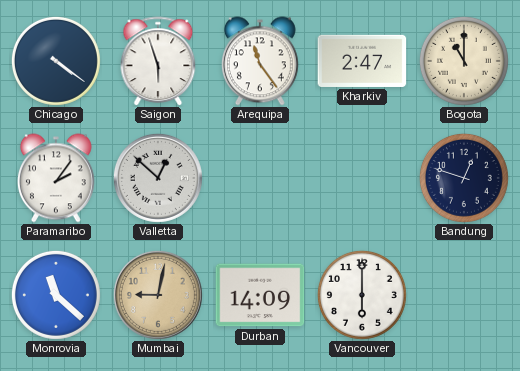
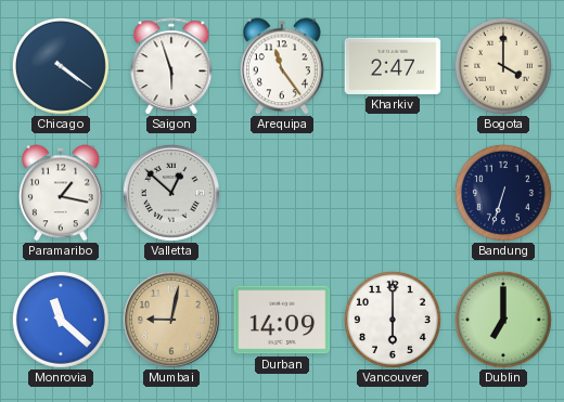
Bogota: 11:00 -> 4:00 (503, 66)
Paramaribo: 2:06 -> 1:17 (61, 193)
Bandung: 12:48 -> 6:33 (503, 193)
Dublin: none -> 7:00 (503, 320)
